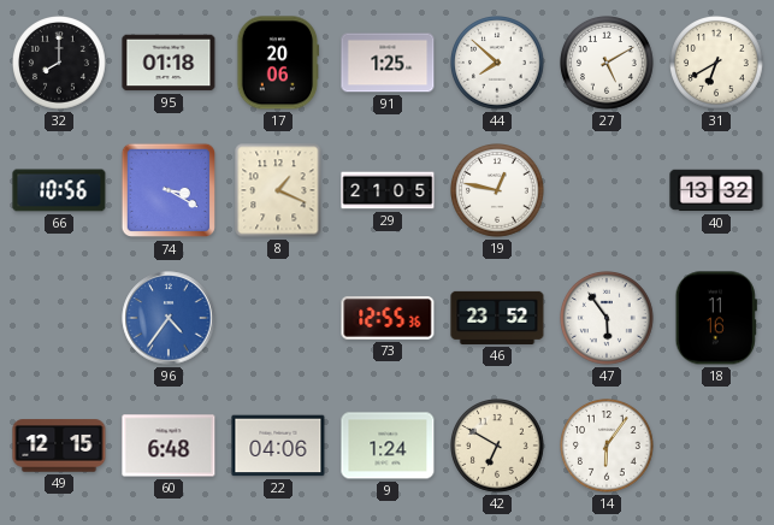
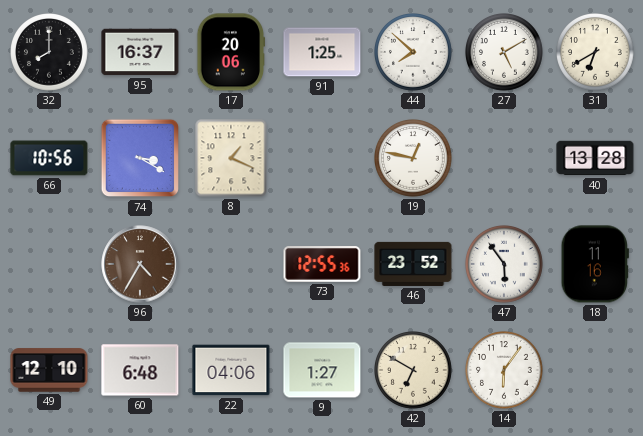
95: 01:18 -> 16:37 (140, 52)
29: 21:05 -> none (388, 190)
40: 13:32 -> 13:28 (595, 158)
96: 4:36 -> 4:35 (140, 264)
96 dial: blue -> brown (140, 264)
49: 12:15 -> 12:10 (49, 370)
9: 1:24 -> 1:27 (322, 370)
